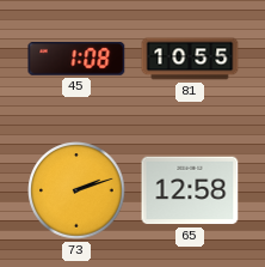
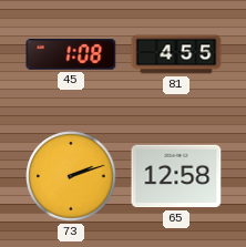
81: 10:55 -> 4:55 (176, 54)
